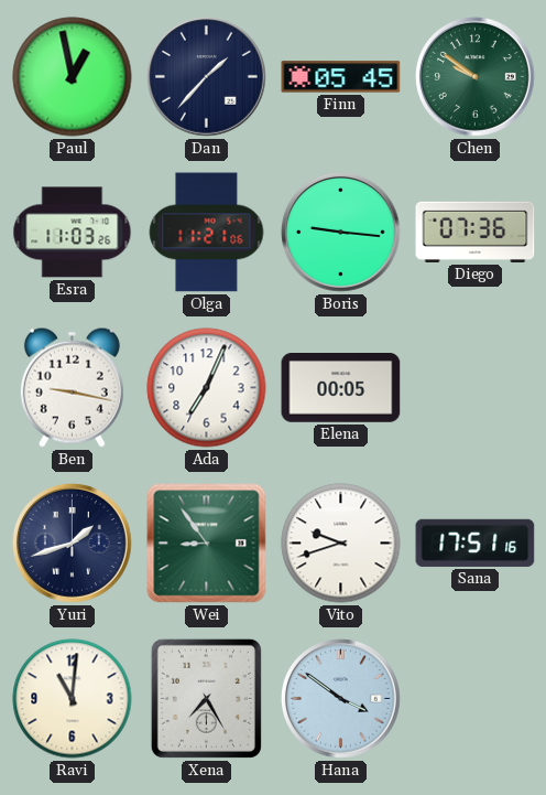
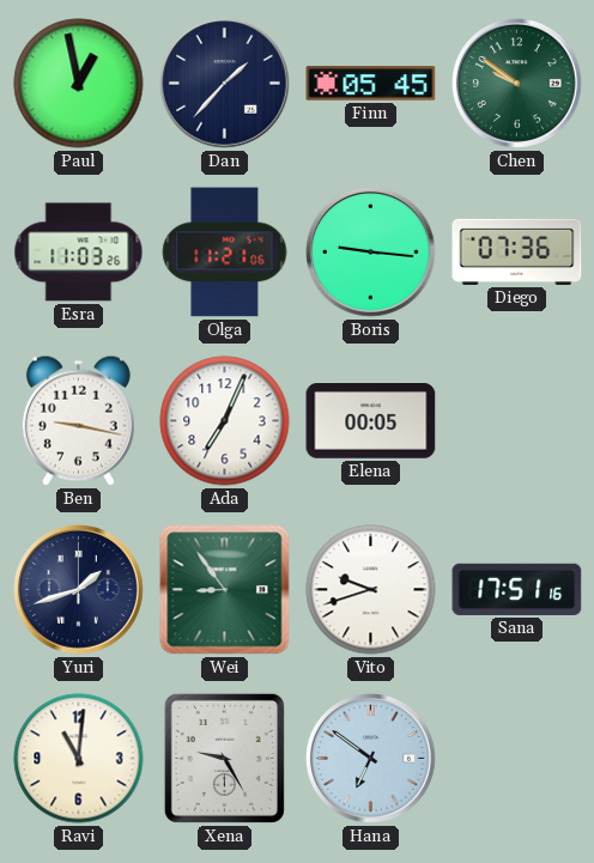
Xena: 7:25 -> 9:25 (224, 758)
Hana: 3:51 -> 6:51 (371, 759)
